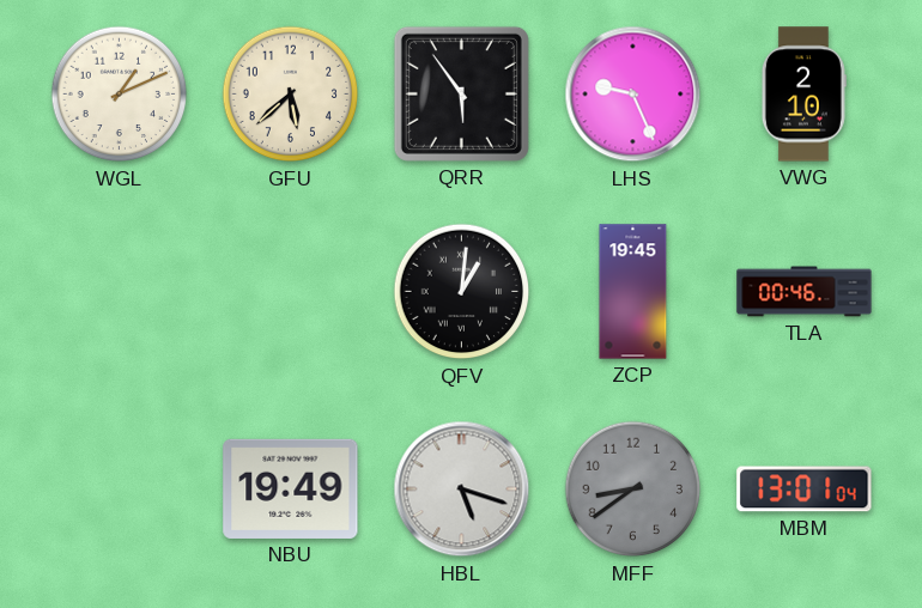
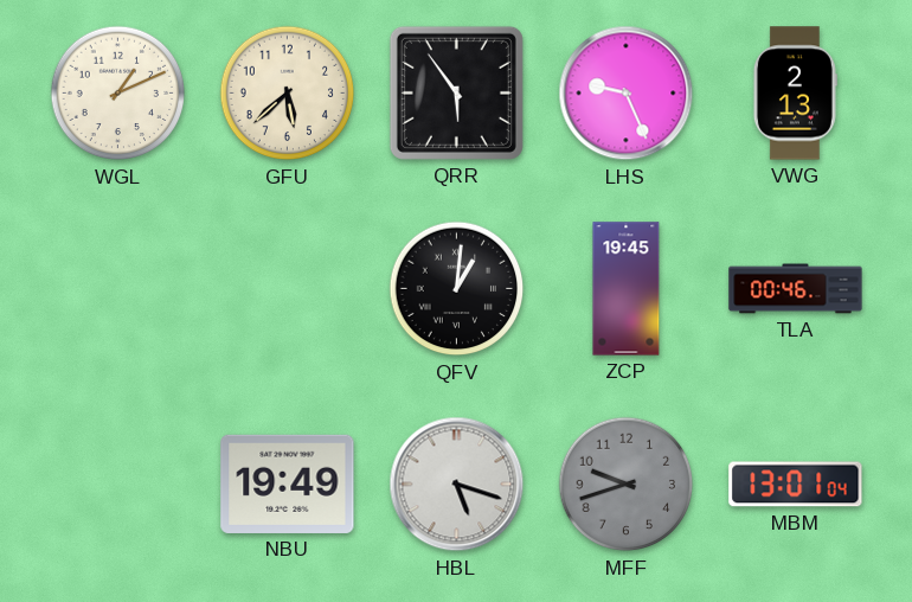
VWG: 2:10 -> 2:13 (795, 94)
MFF: 8:39 -> 9:42 (627, 485)
